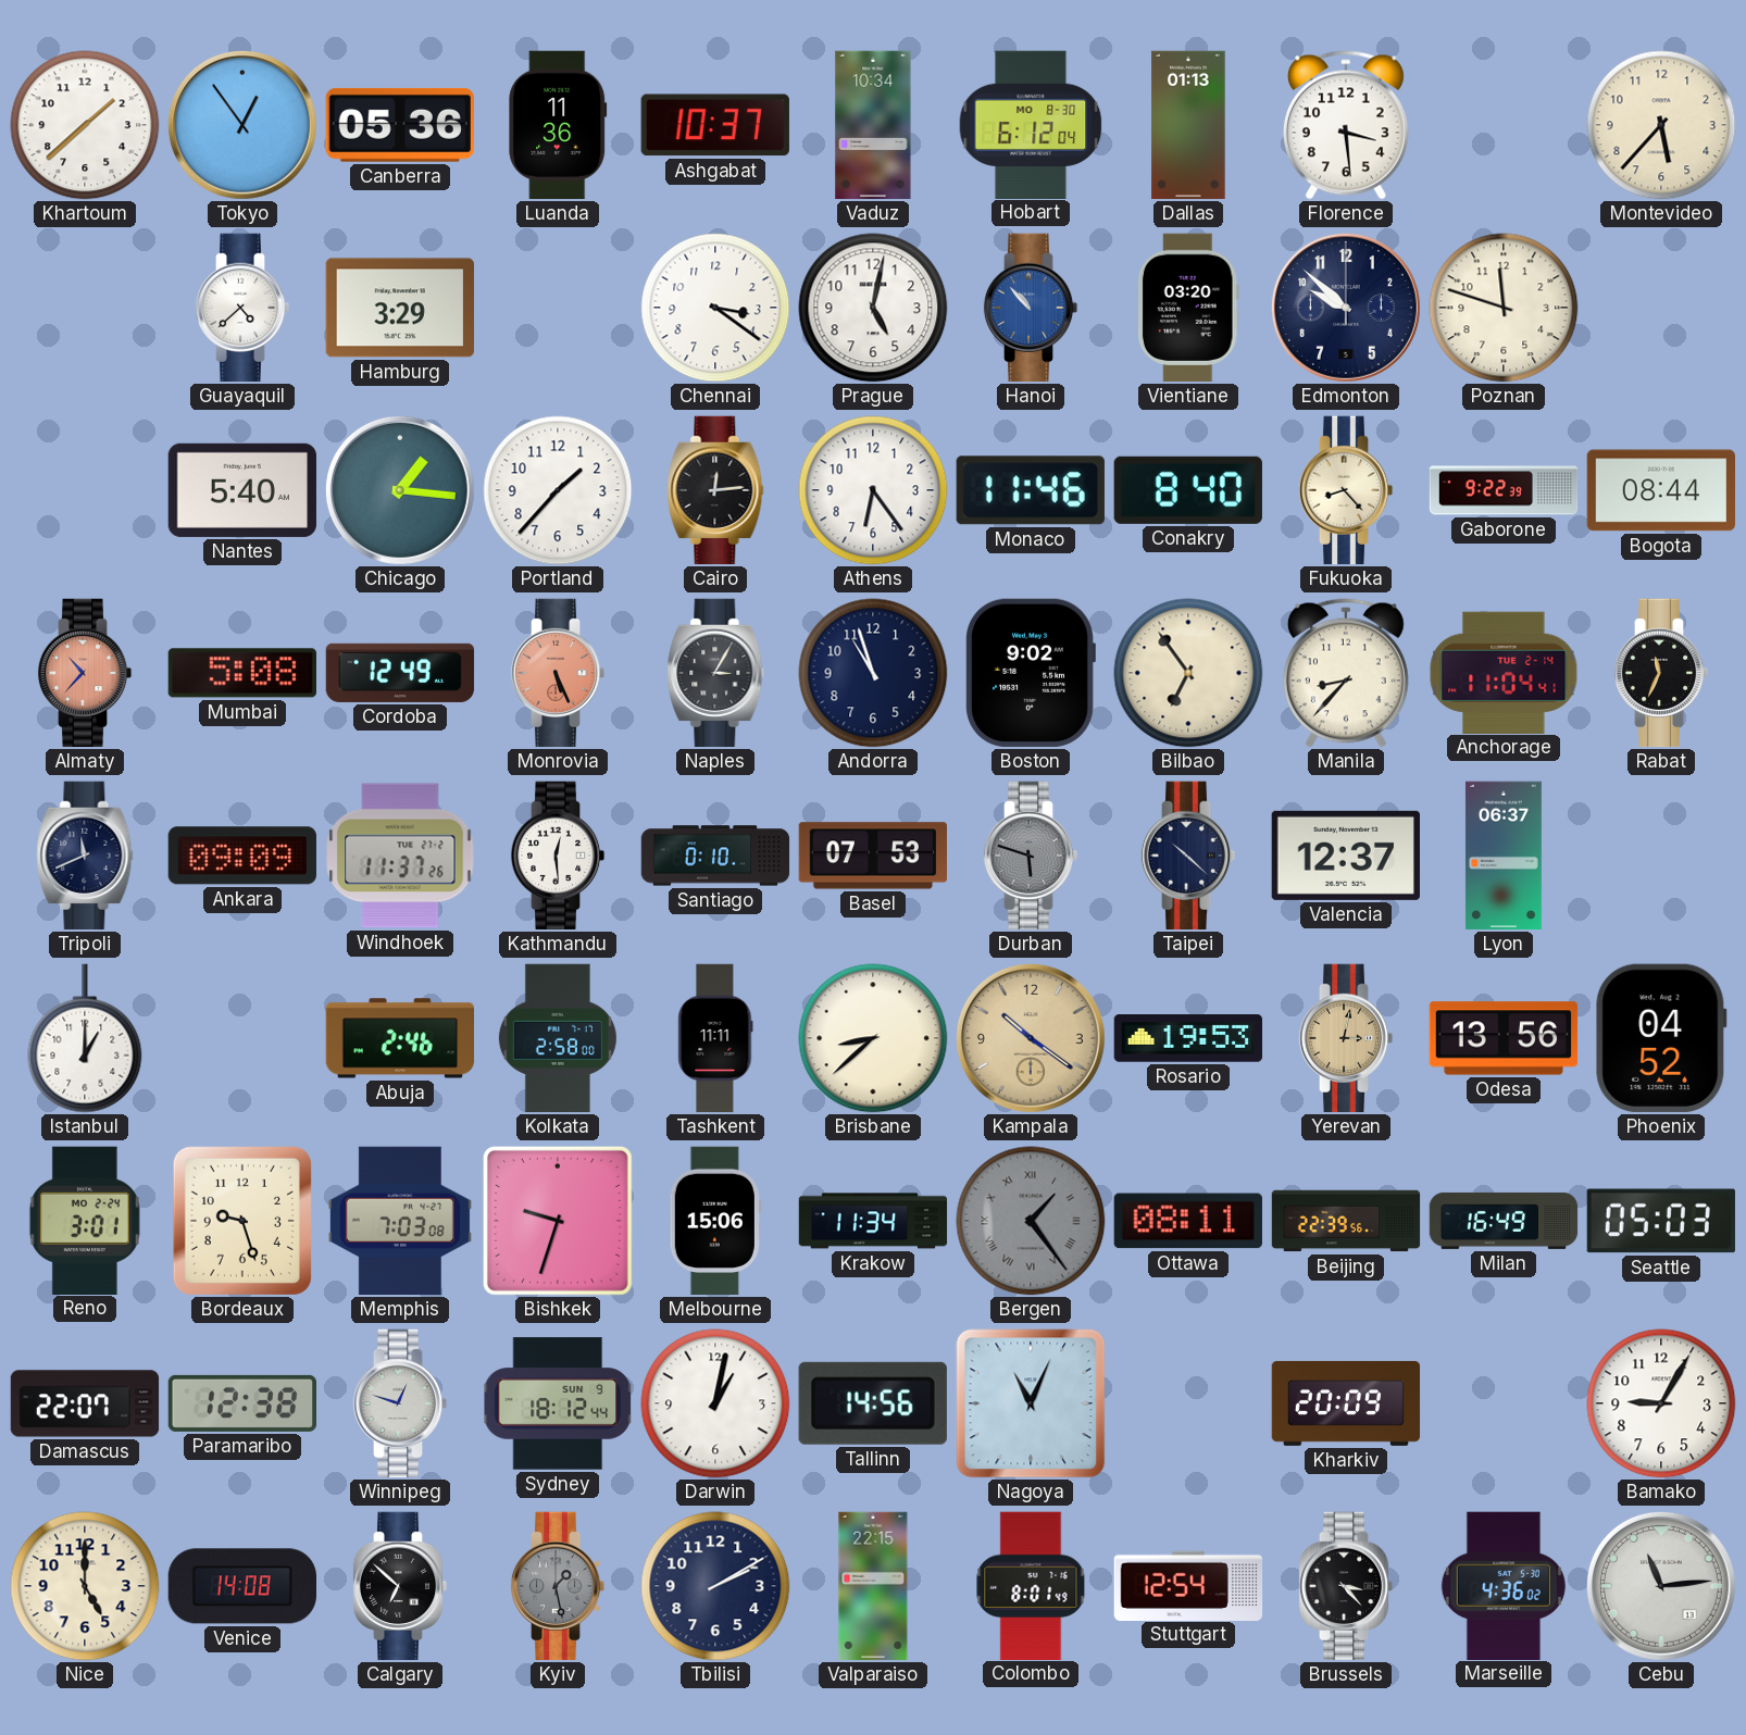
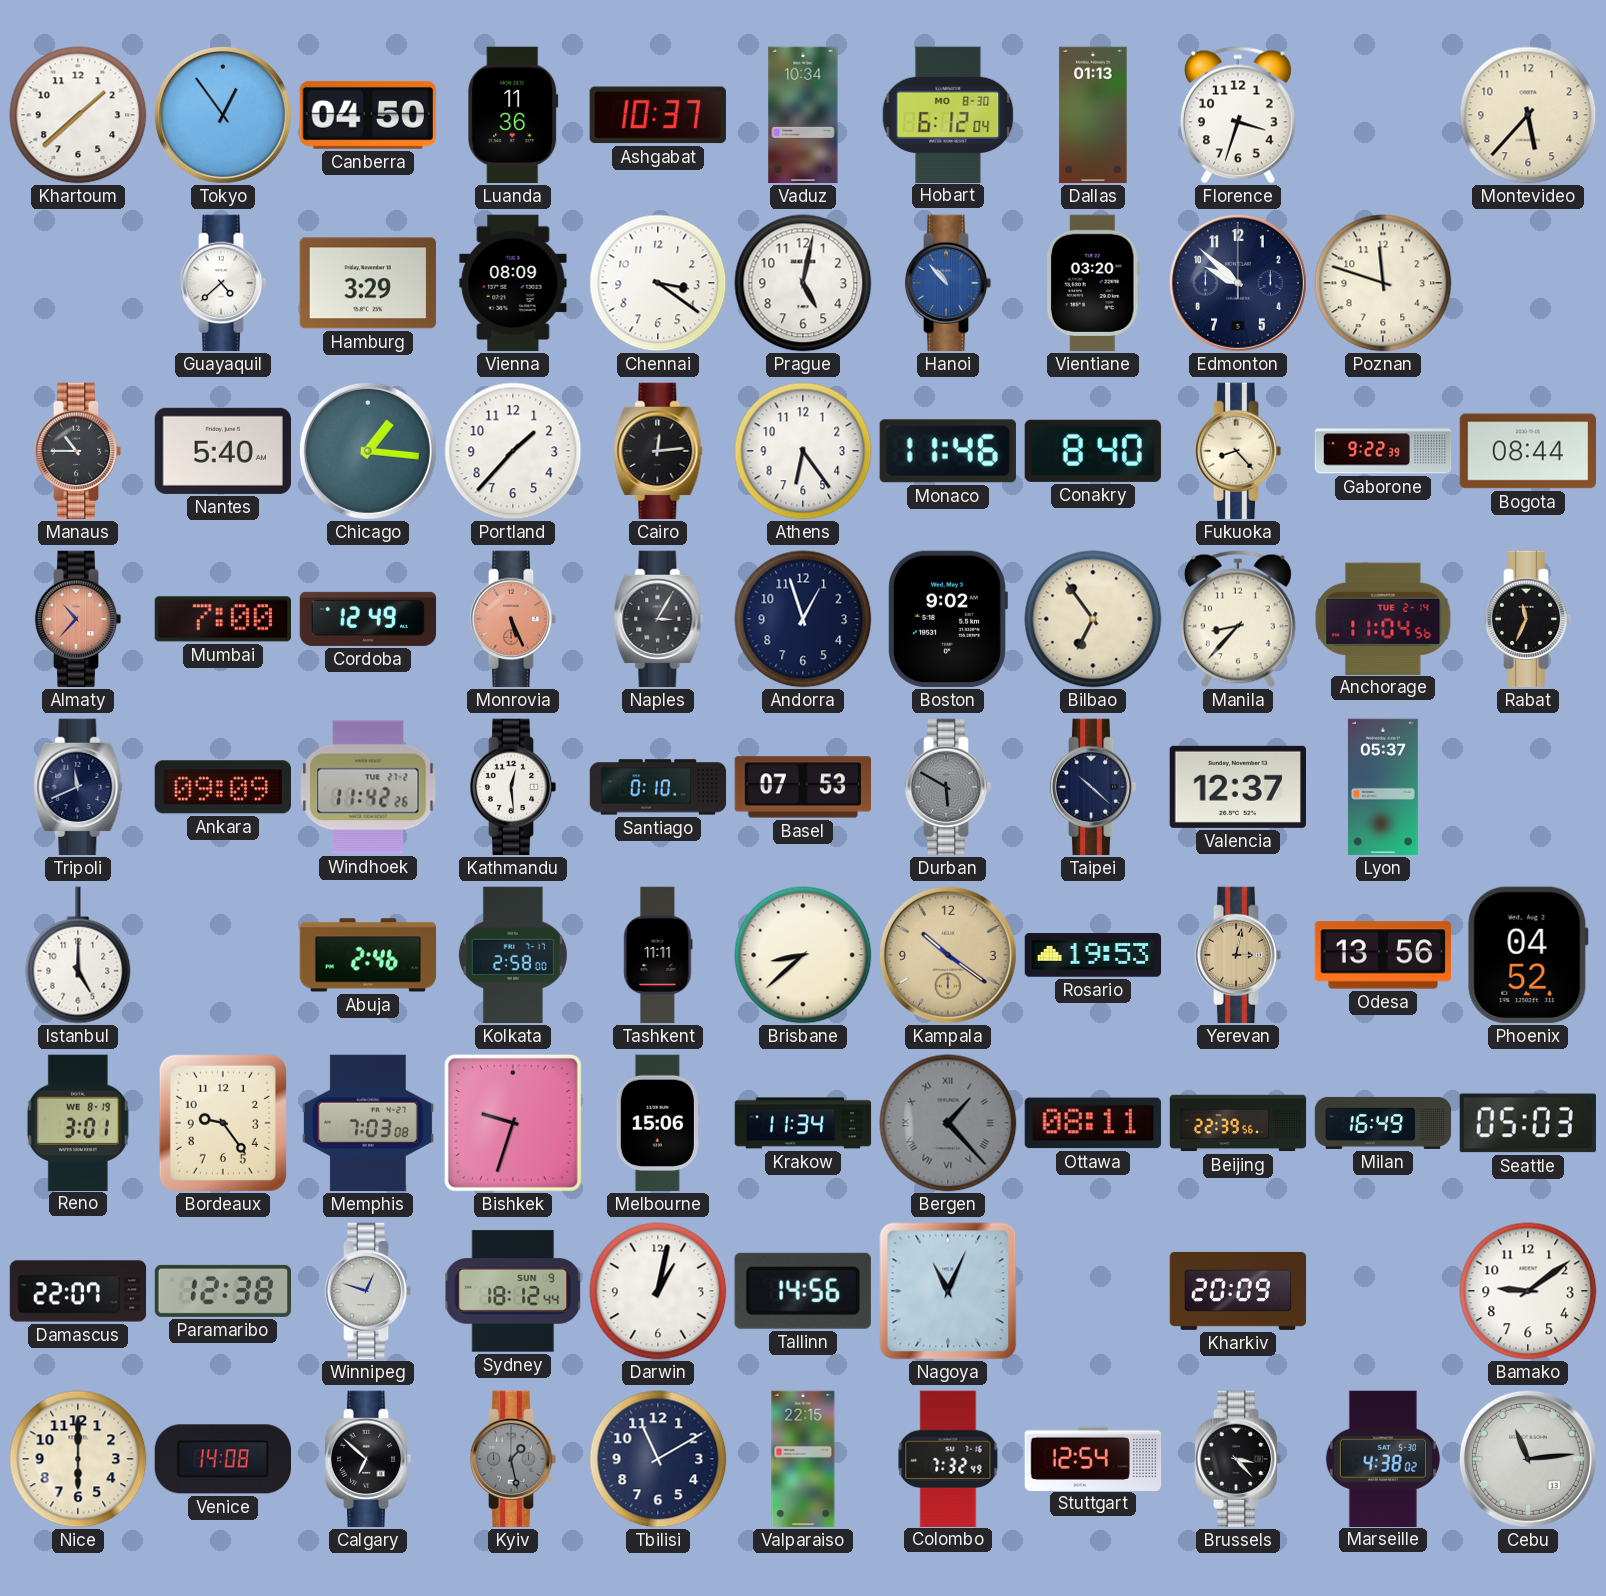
Canberra: 05:36 -> 04:50 (368, 115)
Florence: 3:29 -> 3:33 (1238, 115)
Vienna: none -> 08:09 (513, 283)
Manaus: none -> 10:45 (78, 451)
Mumbai: 5:08 -> 7:00 (223, 619)
Andorra: 10:57 -> 12:57 (803, 619)
Anchorage: 11:04:41 -> 11:04:56 (1383, 618)
Windhoek: 11:37 -> 11:42 (368, 787)
Durban: 5:48 -> 5:50 (948, 787)
Lyon: 06:37 -> 05:37 (1383, 787)
Istanbul: 1:00 -> 5:00 (78, 955)
Reno date: MO 2-24 -> WE 8-19 (78, 1122)
Bordeaux: 9:27 -> 9:24 (223, 1123)
Bergen: 1:24 -> 1:23 (948, 1123)
Bamako: 9:05 -> 9:09 (1528, 1291)
Nice: 5:00 -> 6:00 (78, 1459)
Tbilisi: 2:10 -> 11:10 (658, 1459)
Colombo: 8:01 -> 7:32 (948, 1458)
Marseille: 4:36 -> 4:38 (1383, 1458)
